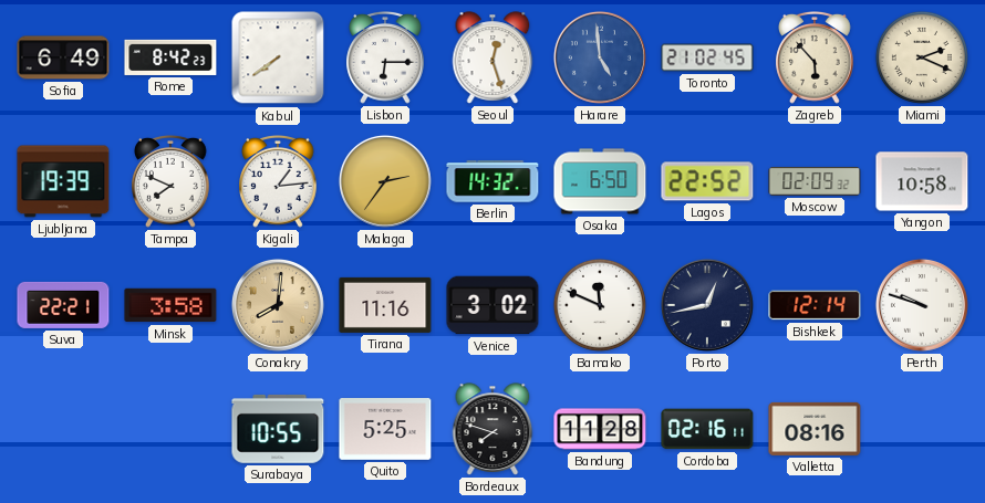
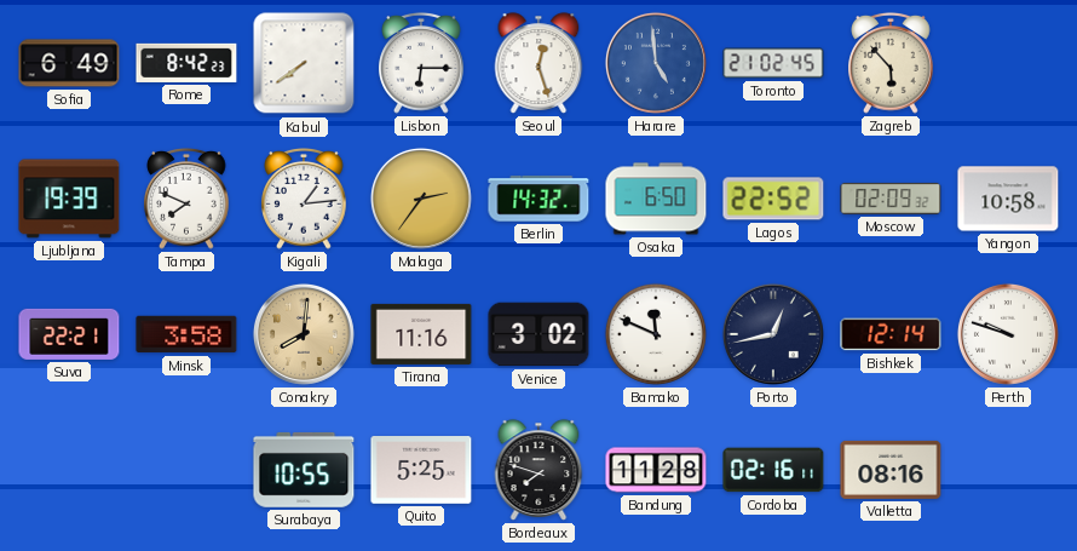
Miami: 2:19 -> none (922, 57)
